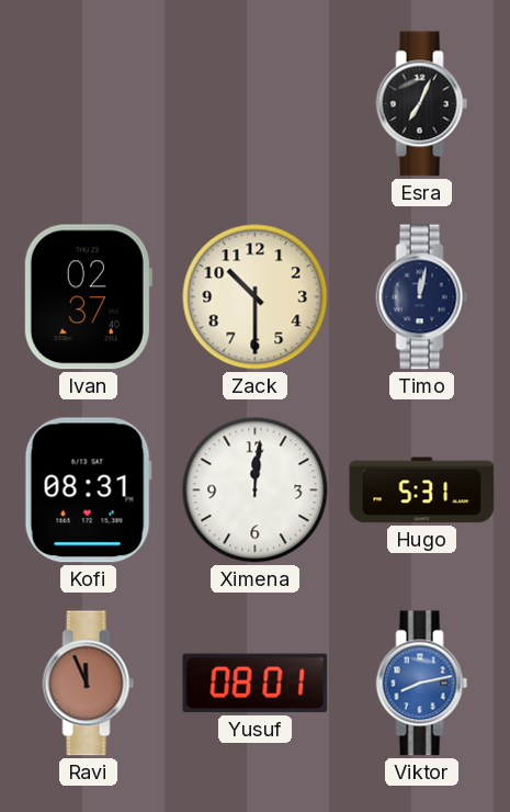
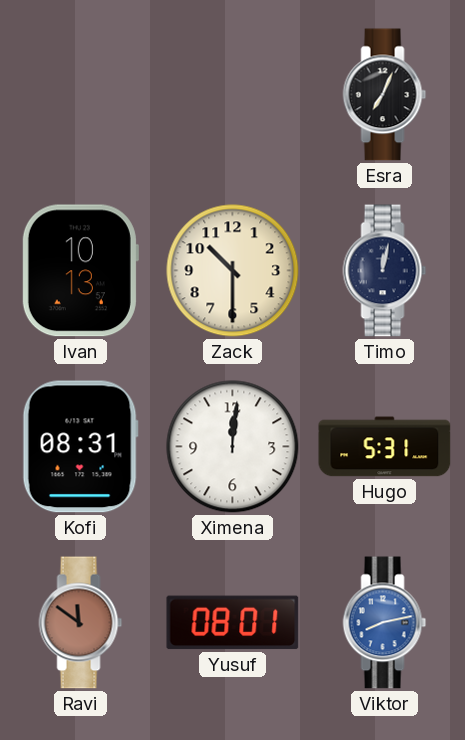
Ivan: 02:37 -> 10:13 (80, 271)
Ravi: 11:56 -> 11:51 (81, 623)
